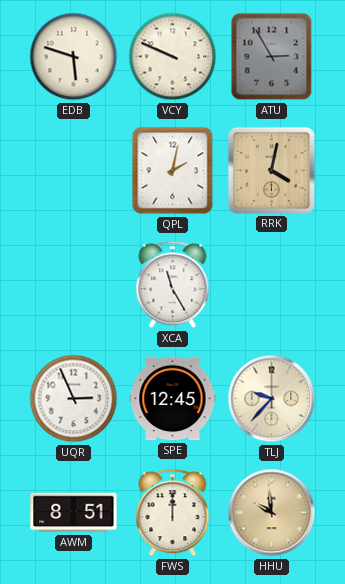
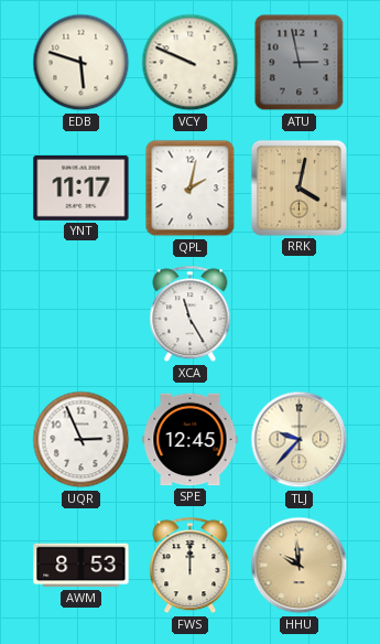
ATU: 2:55 -> 2:58 (300, 63)
YNT: none -> 11:17 (82, 189)
AWM: 8:51 -> 8:53 (82, 566)
